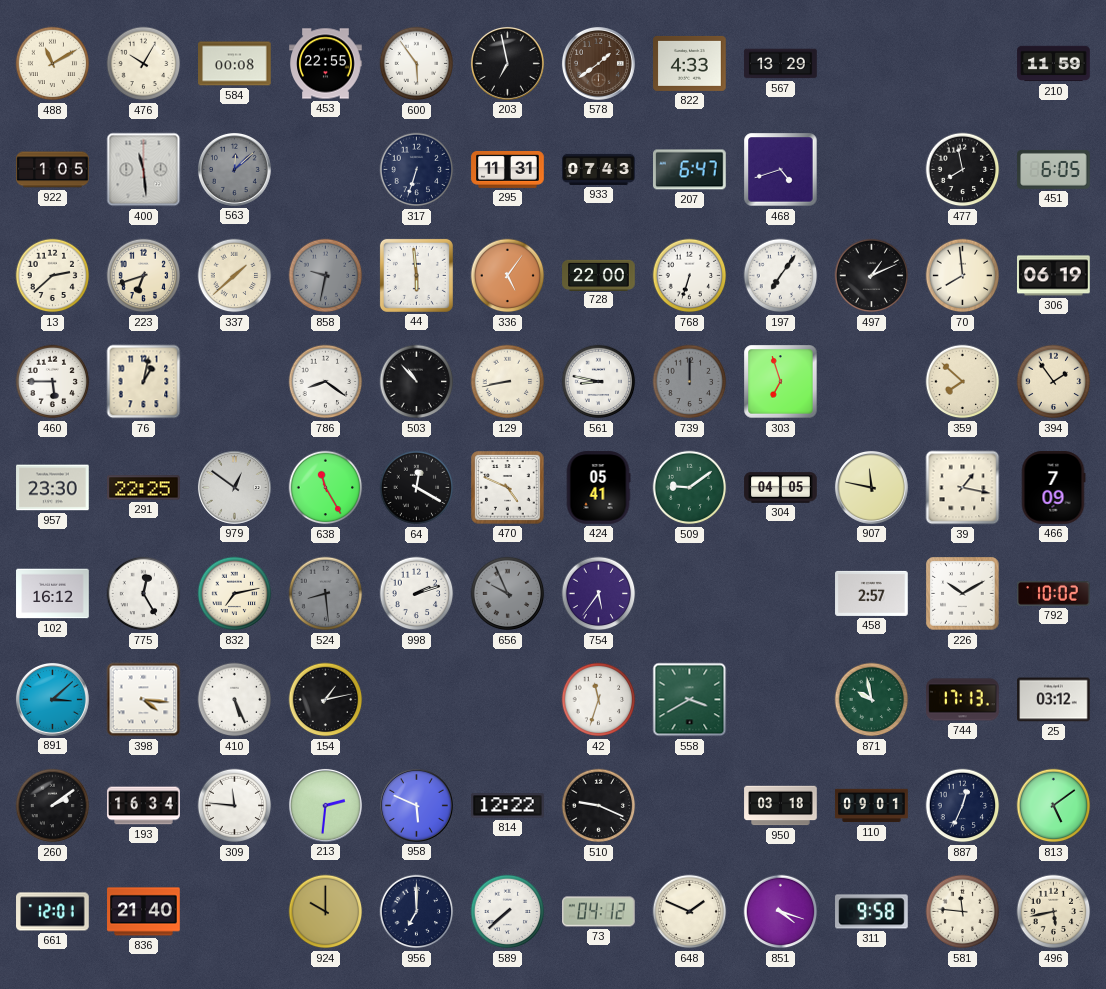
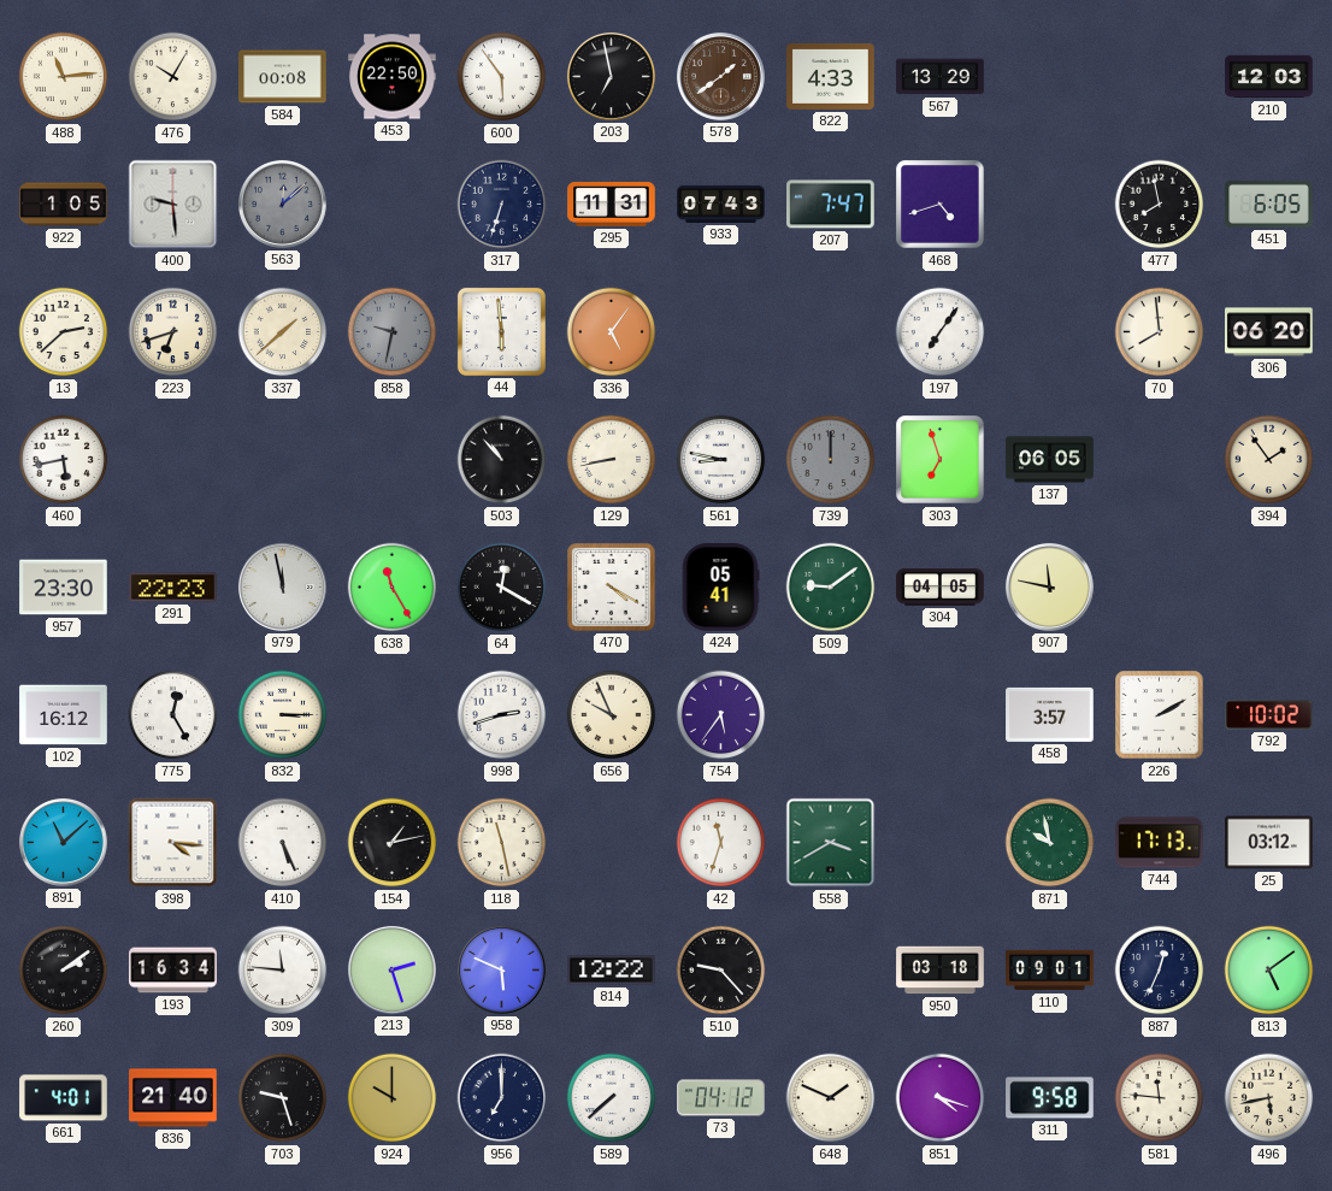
488: 11:10 -> 11:14 (64, 77)
453: 22:55 -> 22:50 (393, 77)
210: 11:59 -> 12:03 (1269, 77)
400: 11:29 -> 9:29 (173, 205)
207: 6:47 -> 7:47 (831, 205)
728: 22:00 -> none (599, 275)
768: 6:33 -> none (690, 276)
497: 1:11 -> none (872, 276)
306: 06:19 -> 06:20 (1269, 332)
460: 5:45 -> 5:43 (64, 460)
76: 1:02 -> none (144, 382)
786: 8:21 -> none (326, 382)
137: none -> 06:05 (1050, 460)
359: 7:52 -> none (963, 382)
291: 22:25 -> 22:23 (173, 588)
979: 12:51 -> 11:58 (282, 586)
470: 4:49 -> 4:20 (612, 588)
39: 1:17 -> none (963, 488)
466: 7:09 -> none (1053, 488)
832: 7:13 -> 3:15 (283, 715)
524: 8:29 -> none (326, 594)
998: 2:12 -> 2:42 (502, 715)
656 dial: grey -> cream (612, 715)
458: 2:57 -> 3:57 (1050, 714)
226: 10:10 -> 2:10 (1160, 715)
891: 3:08 -> 11:08 (63, 842)
118: none -> 11:28 (502, 843)
213: 2:31 -> 2:27 (391, 969)
510: 9:19 -> 9:23 (721, 971)
661: 12:01 -> 4:01 (64, 1098)
703: none -> 9:27 (283, 1098)
